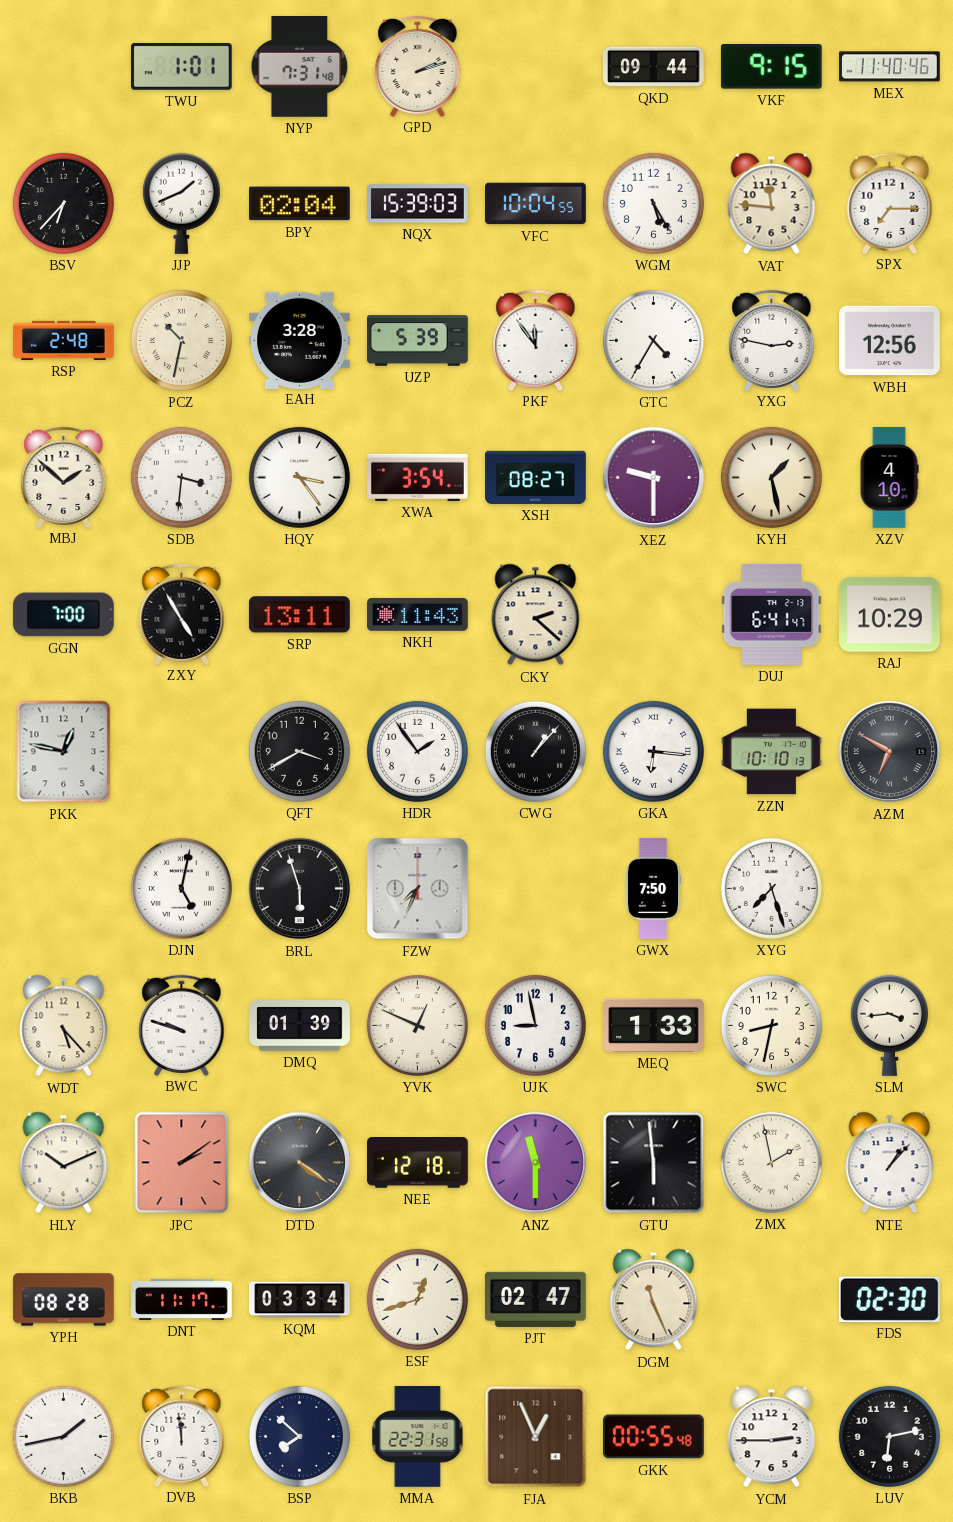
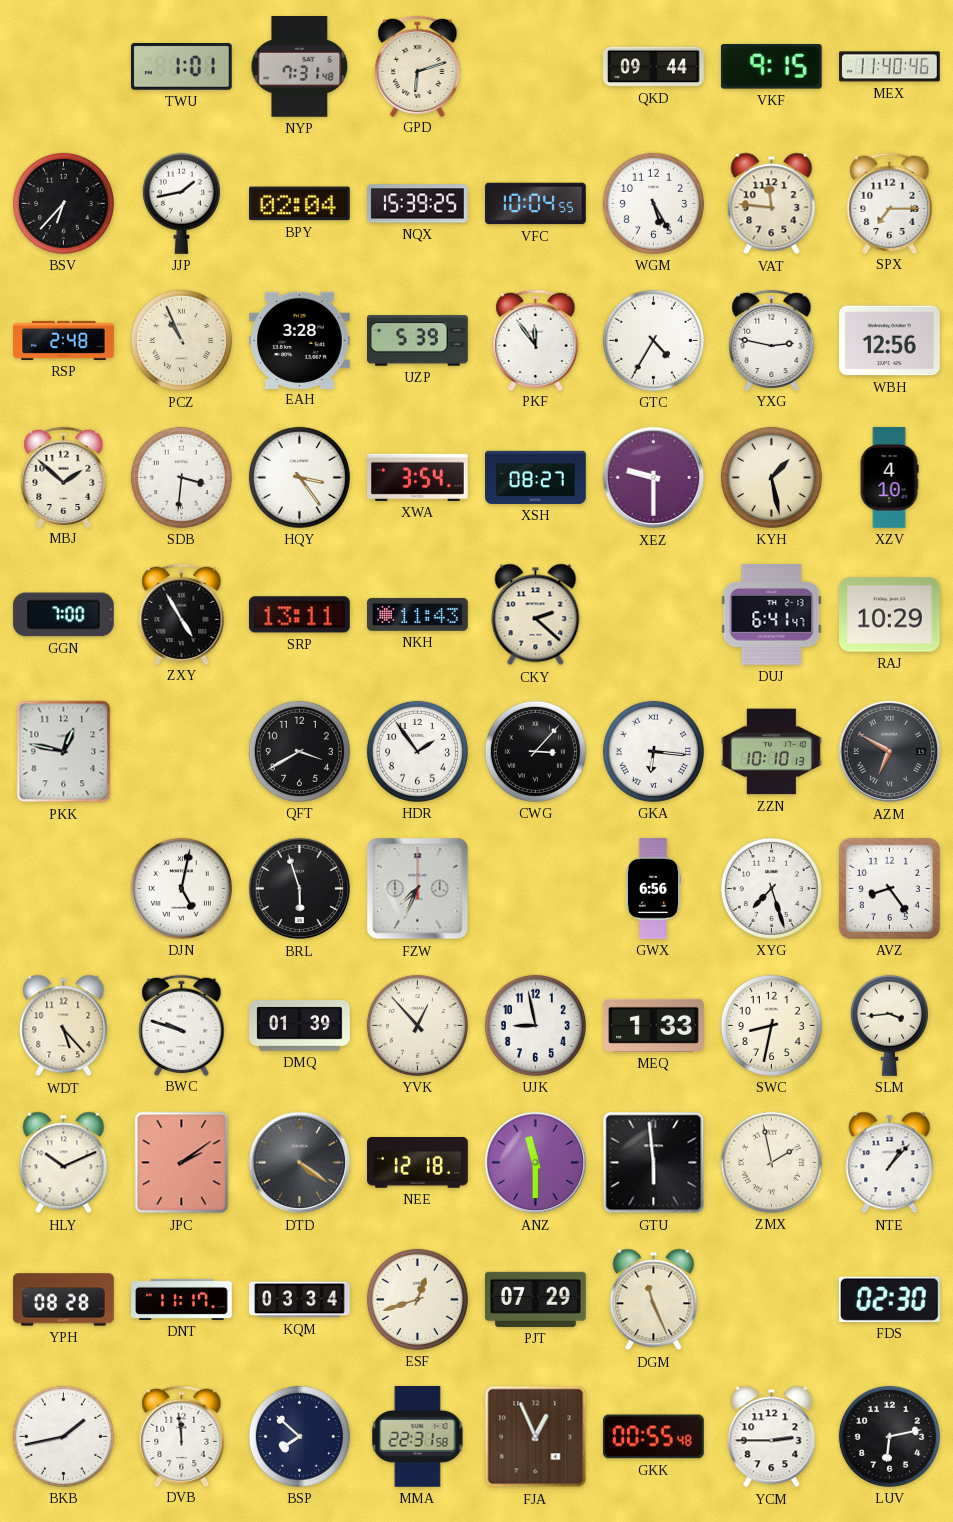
GPD: 2:12 -> 6:12 (418, 66)
JJP: 1:41 -> 1:43 (181, 203)
NQX: 15:39:03 -> 15:39:25 (418, 204)
PCZ: 10:32 -> 10:56 (181, 340)
CWG: 1:07 -> 3:07 (535, 751)
GWX: 7:50 -> 6:56 (653, 889)
AVZ: none -> 8:24 (889, 888)
YVK: 12:49 -> 12:53 (417, 1025)
PJT: 02:47 -> 07:29 (536, 1299)
